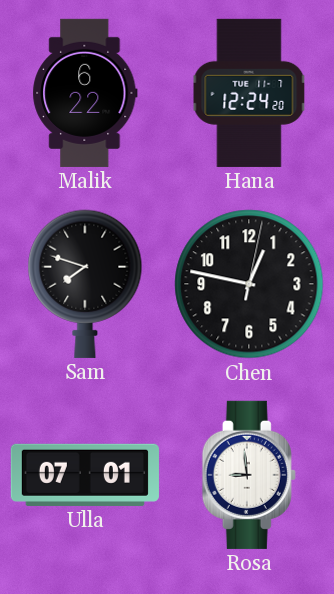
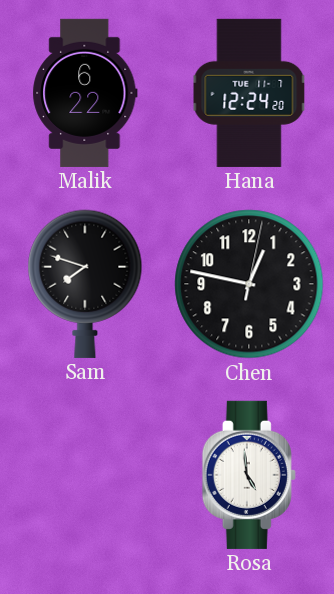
Ulla: 07:01 -> none (85, 475)
Rosa: 8:59 -> 4:59 (249, 475)
